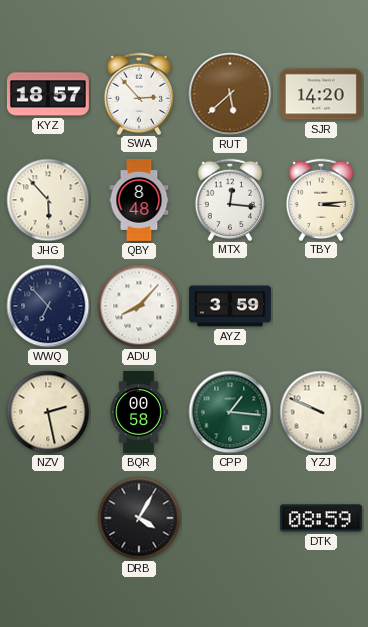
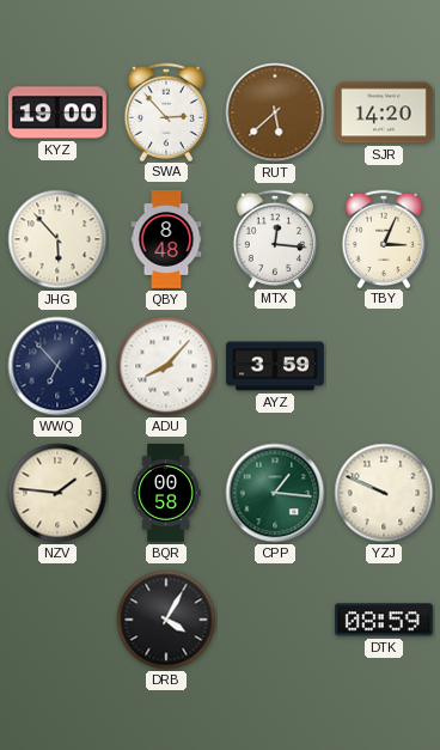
KYZ: 18:57 -> 19:00 (57, 112)
TBY: 3:14 -> 3:04 (383, 238)
NZV: 2:28 -> 1:46 (57, 493)
